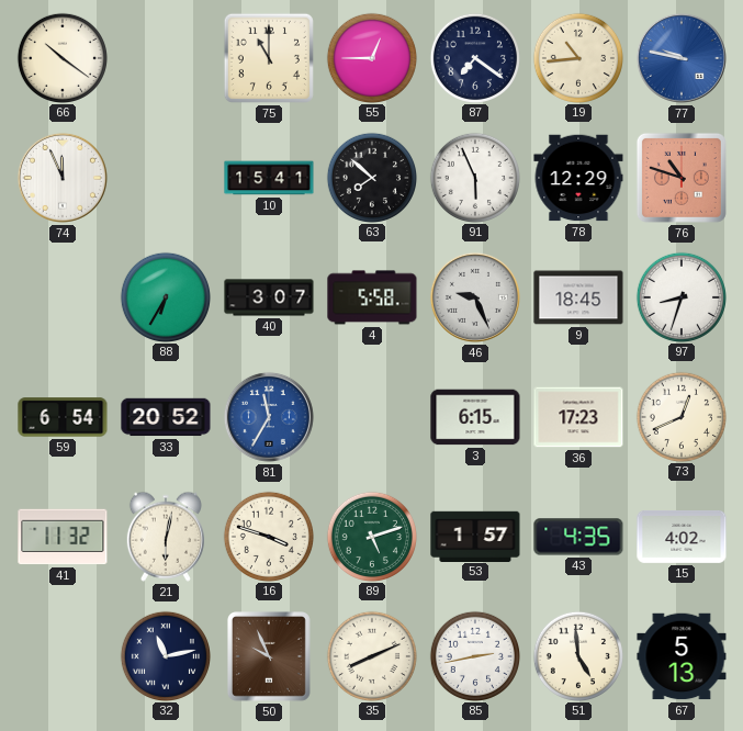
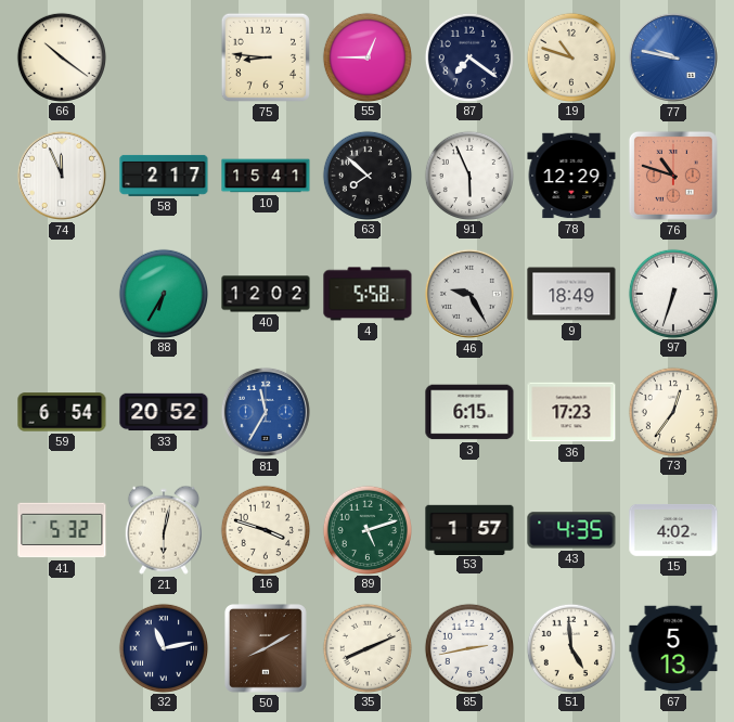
75: 11:00 -> 8:46 (266, 57)
19: 10:44 -> 10:48 (570, 56)
58: none -> 2:17 (164, 176)
40: 3:07 -> 12:02 (266, 294)
46: 9:26 -> 9:25 (469, 294)
9: 18:45 -> 18:49 (571, 294)
97: 8:33 -> 6:33 (672, 293)
73: 12:41 -> 12:36 (672, 411)
41: 11:32 -> 5:32 (62, 530)
50: 9:56 -> 8:10 (266, 649)
